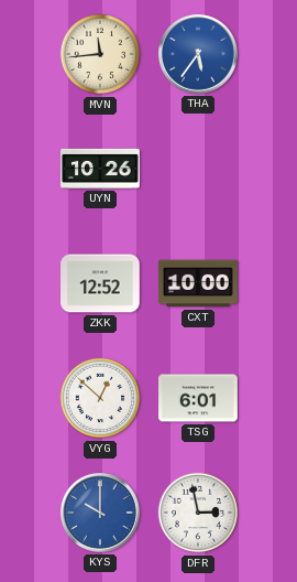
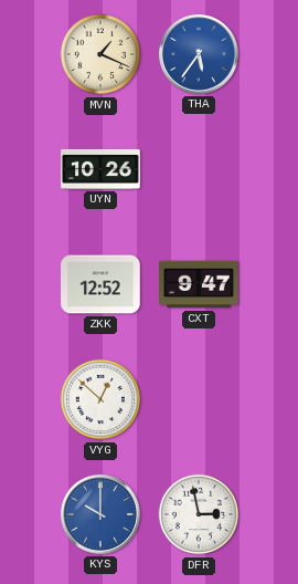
MVN: 11:44 -> 1:19 (100, 54)
CXT: 10:00 -> 9:47 (199, 284)
TSG: 6:01 -> none (198, 398)
